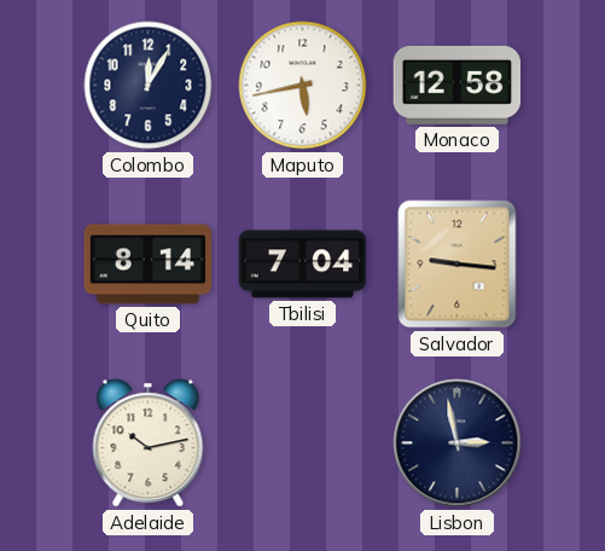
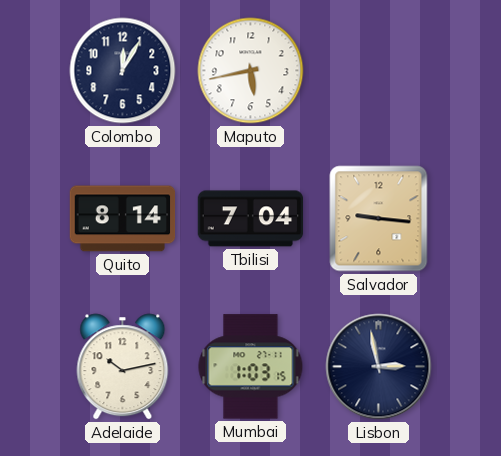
Monaco: 12:58 -> none (458, 85)
Mumbai: none -> 1:03 (251, 367)
